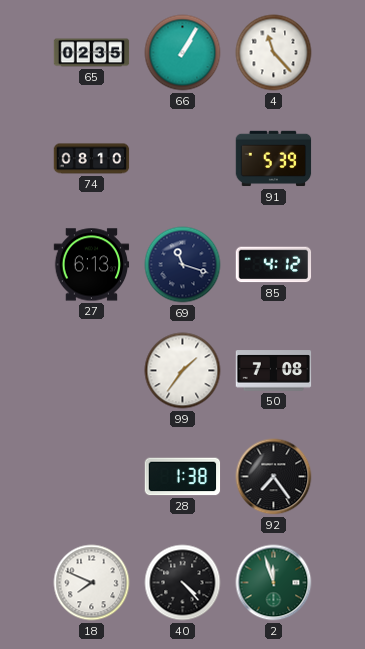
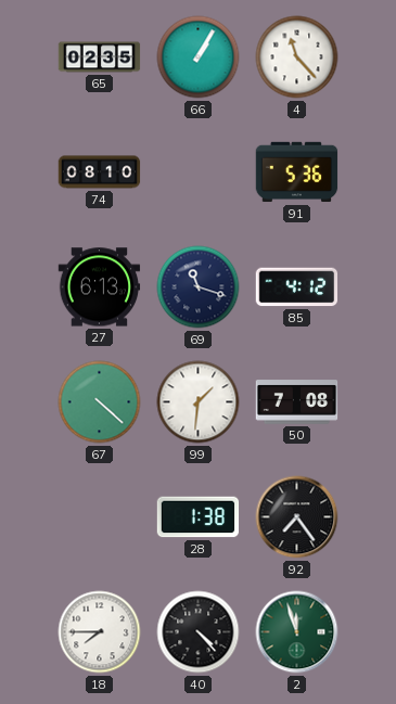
91: 5:39 -> 5:36 (297, 172)
67: none -> 4:22 (100, 402)
99: 1:36 -> 1:31 (199, 402)
18: 7:49 -> 7:45 (100, 632)
